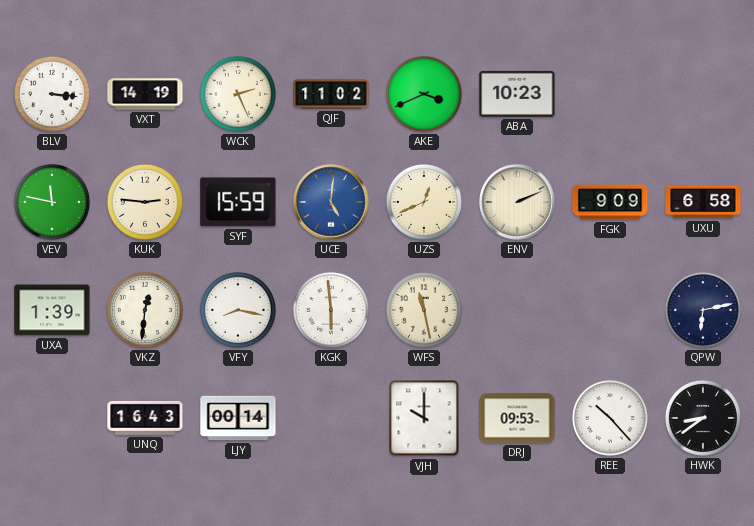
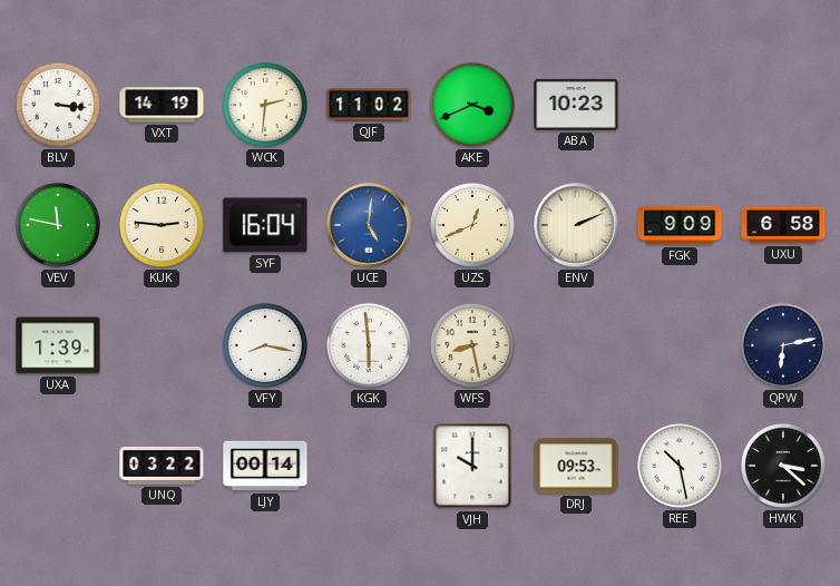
WCK: 2:26 -> 2:31 (265, 105)
SYF: 15:59 -> 16:04 (265, 225)
VKZ: 12:31 -> none (145, 310)
WFS: 11:28 -> 8:28 (472, 345)
UNQ: 16:43 -> 03:22 (162, 466)
REE: 10:23 -> 10:28 (680, 466)
HWK: 8:39 -> 3:22 (783, 466)
